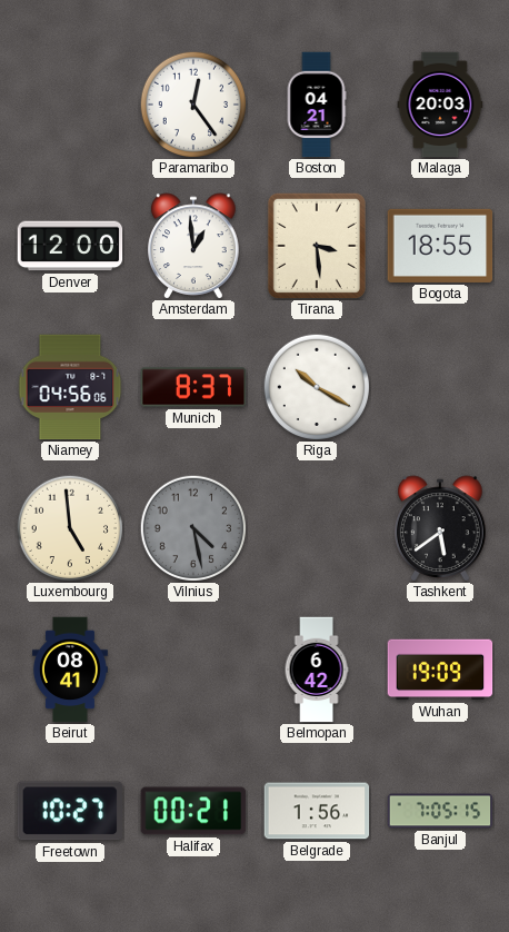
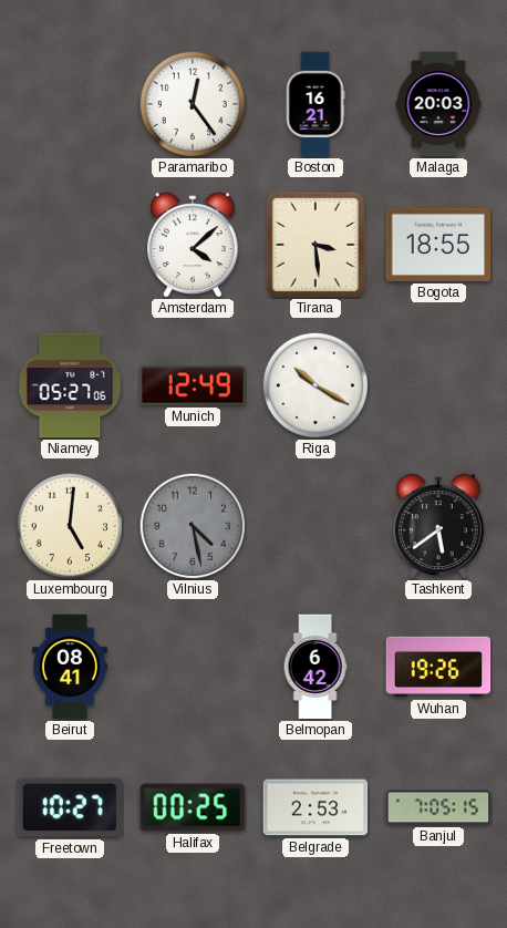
Boston: 04:21 -> 16:21 (315, 104)
Denver: 12:00 -> none (70, 246)
Amsterdam: 12:59 -> 4:08 (193, 245)
Niamey: 04:56 -> 05:27 (70, 385)
Munich: 8:37 -> 12:49 (193, 385)
Luxembourg: 4:59 -> 5:01 (69, 525)
Wuhan: 19:09 -> 19:26 (438, 667)
Halifax: 00:21 -> 00:25 (193, 807)
Belgrade: 1:56 -> 2:53 (315, 807)
